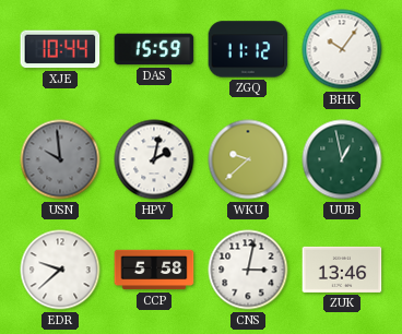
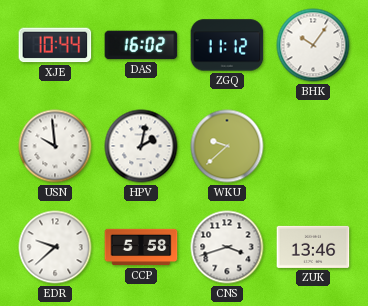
DAS: 15:59 -> 16:02 (141, 45)
USN dial: grey -> white (55, 146)
UUB: 12:58 -> none (342, 159)
CNS: 3:02 -> 3:42 (227, 247)
